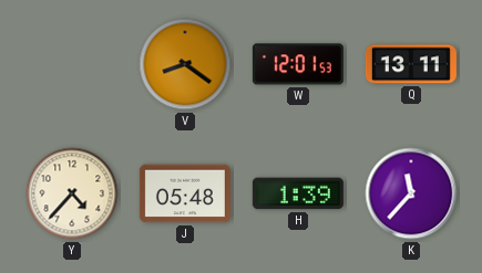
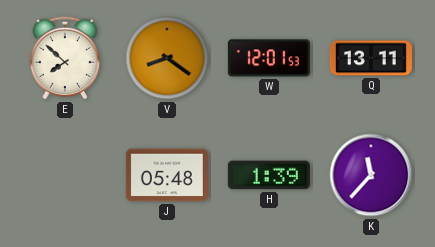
E: none -> 7:52 (65, 58)
Y: 4:37 -> none (72, 193)
